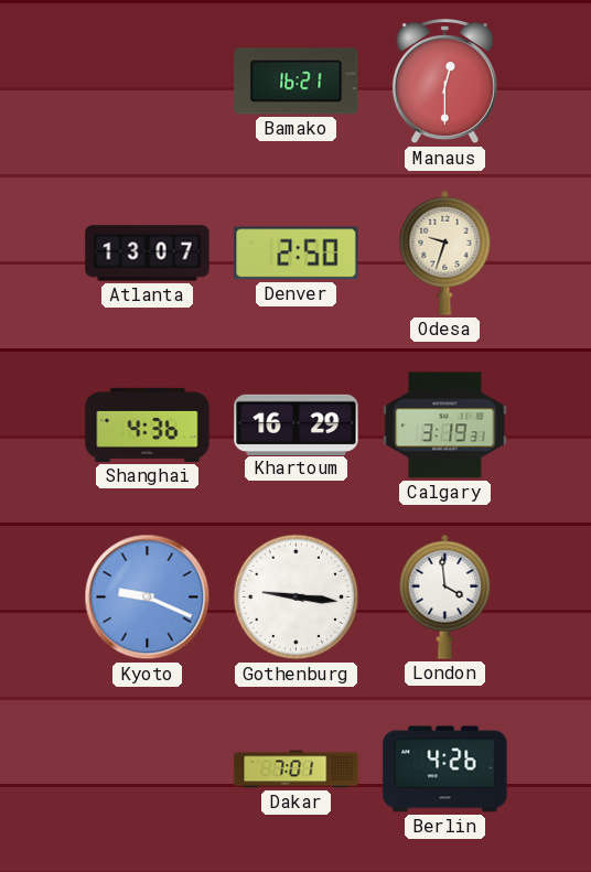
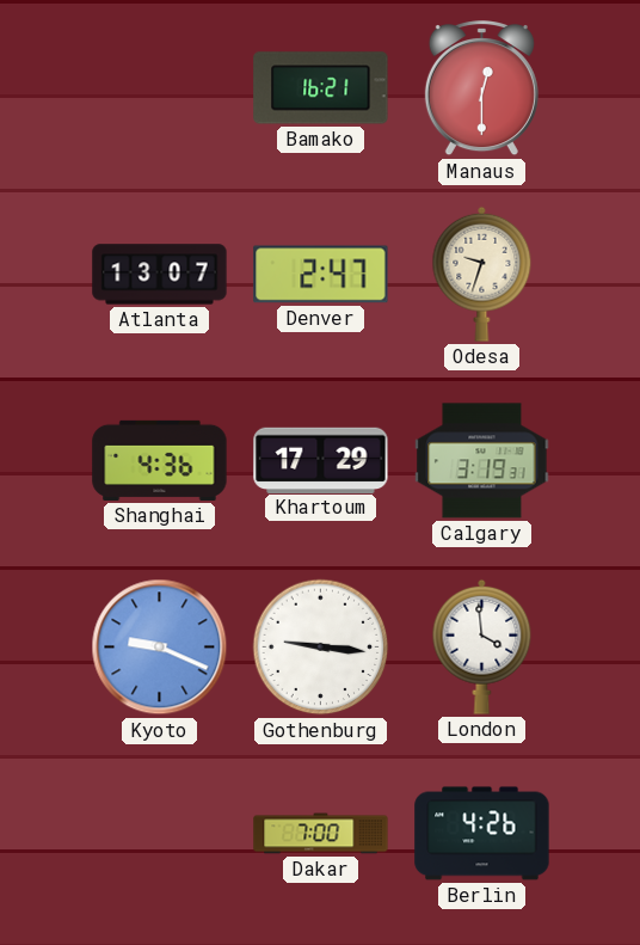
Denver: 2:50 -> 2:47 (321, 275)
Khartoum: 16:29 -> 17:29 (321, 460)
Dakar: 7:01 -> 7:00 (321, 834)
